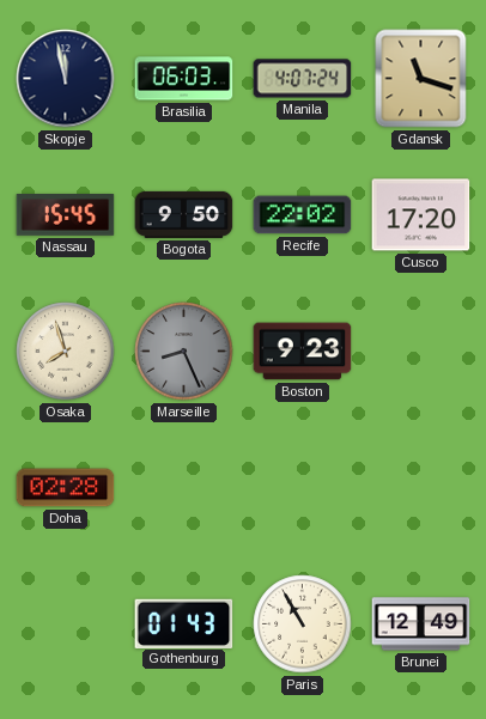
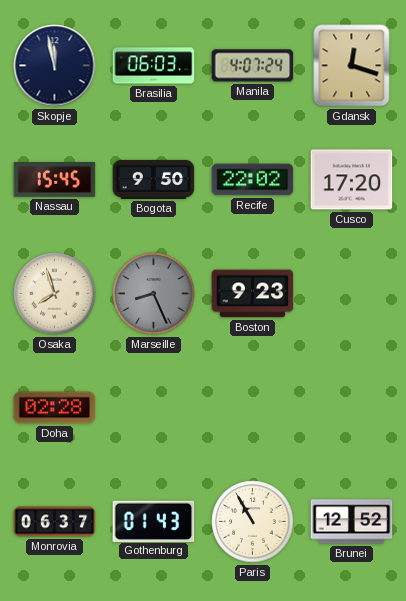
Gdansk: 11:18 -> 12:18 (352, 66)
Monrovia: none -> 06:37 (55, 522)
Brunei: 12:49 -> 12:52 (352, 522)
